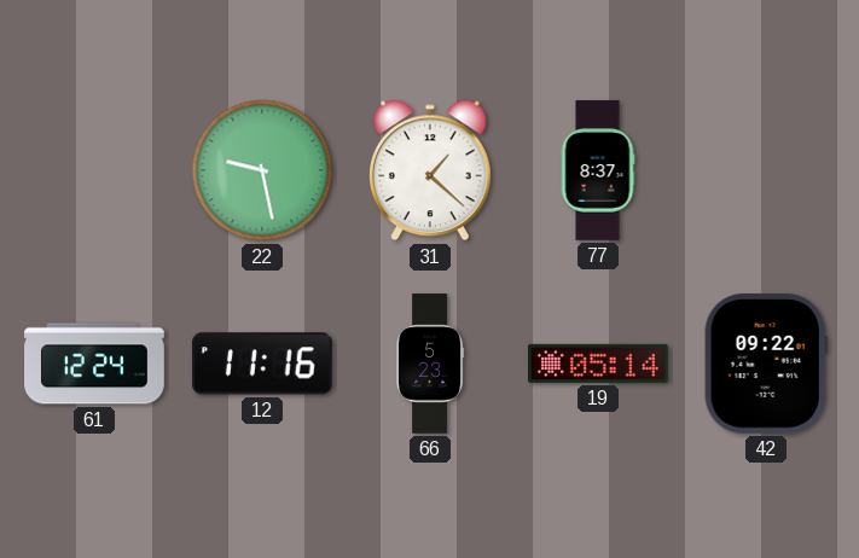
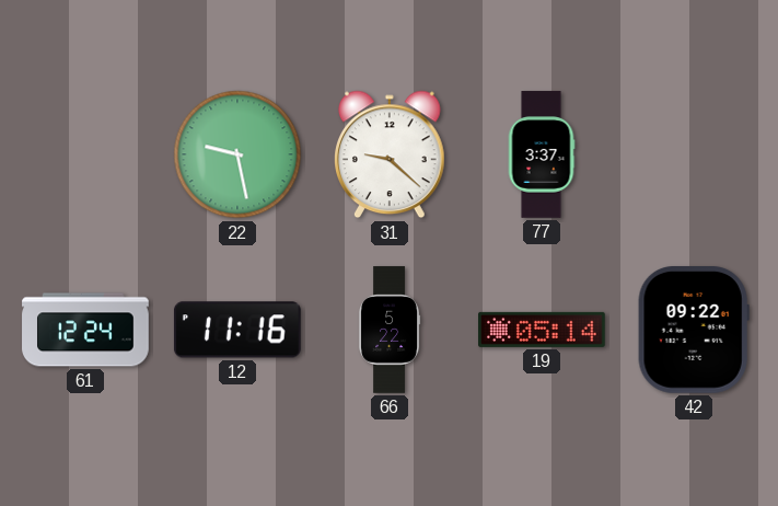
31: 1:22 -> 9:22 (391, 154)
77: 8:37 -> 3:37 (542, 154)
66: 5:23 -> 5:22 (390, 330)
